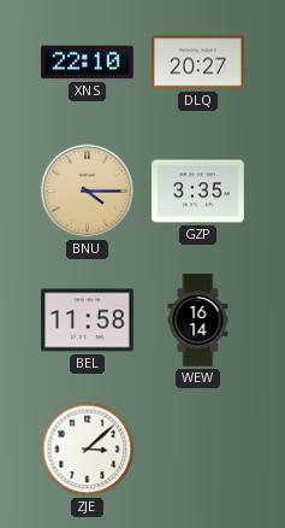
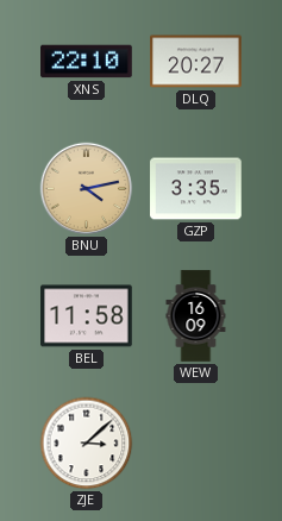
BNU: 4:15 -> 4:13 (87, 189)
WEW: 16:14 -> 16:09 (196, 316)
